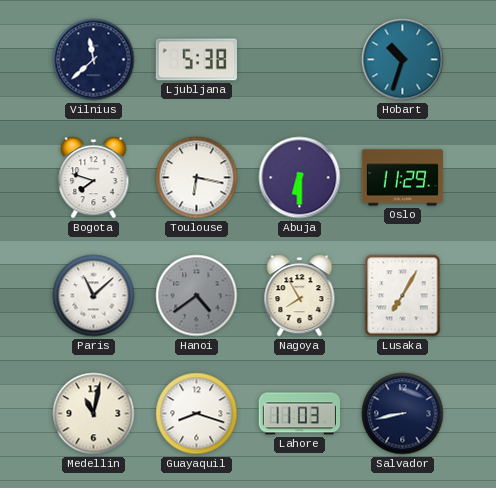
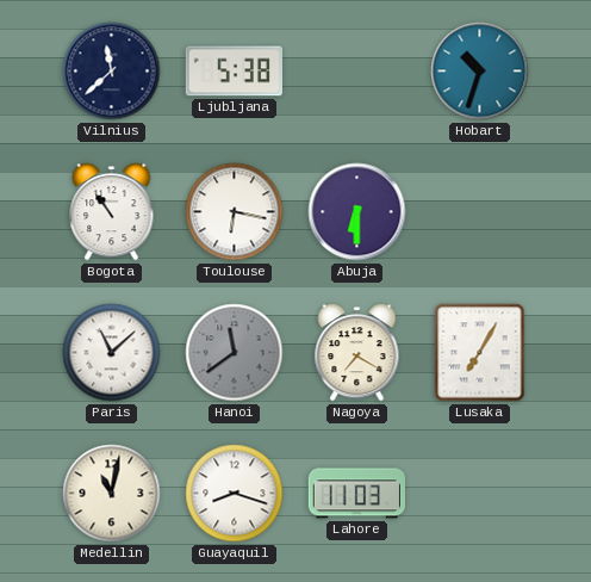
Bogota: 7:48 -> 10:54 (112, 212)
Oslo: 11:29 -> none (403, 178)
Hanoi: 4:39 -> 11:39 (235, 353)
Nagoya: 7:55 -> 7:20 (357, 353)
Salvador: 8:43 -> none (403, 414)
